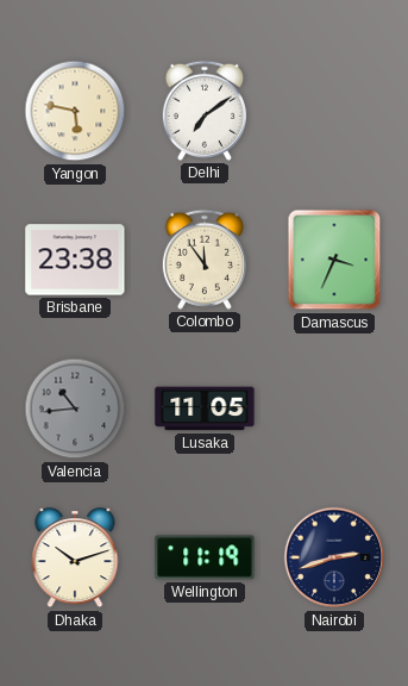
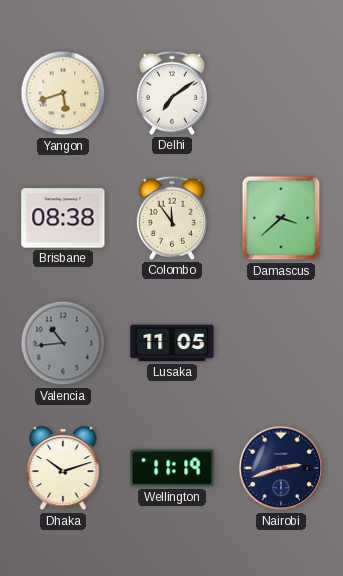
Yangon: 5:47 -> 5:42 (63, 93)
Brisbane: 23:38 -> 08:38 (63, 218)
Damascus: 3:34 -> 3:38 (281, 218)
